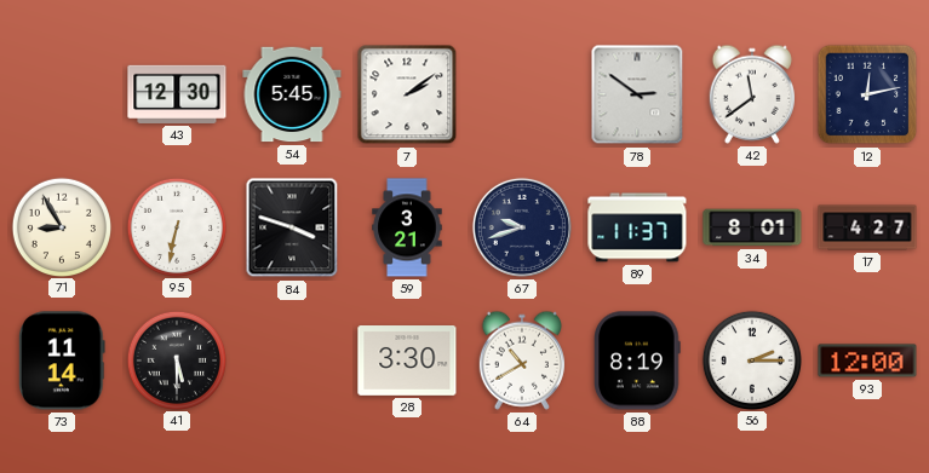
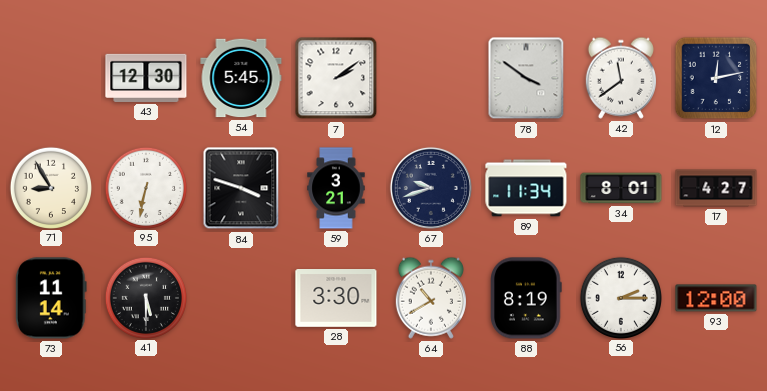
78: 2:51 -> 3:51 (526, 78)
89: 11:37 -> 11:34 (526, 188)
